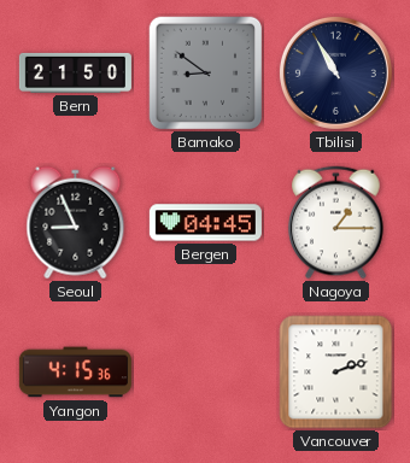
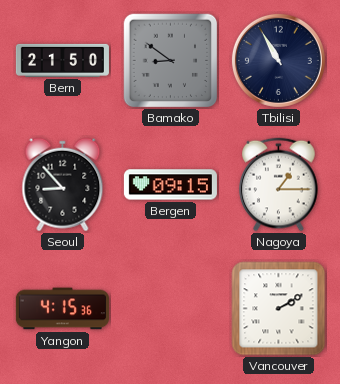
Seoul: 8:56 -> 8:53 (63, 185)
Bergen: 04:45 -> 09:15 (170, 185)
Vancouver: 2:12 -> 2:10 (279, 309)
